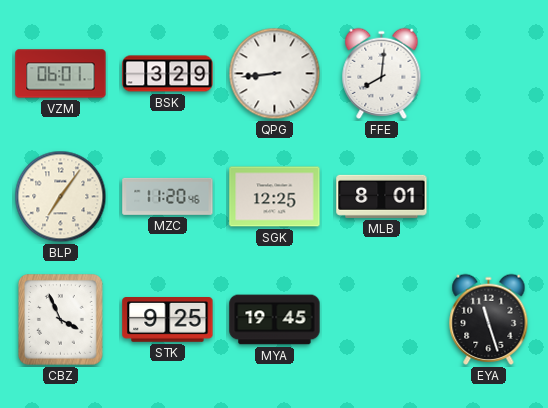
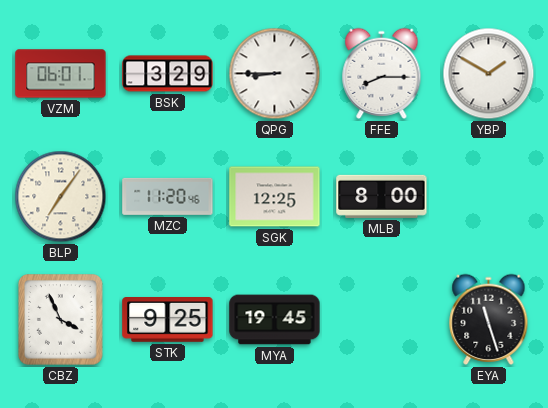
QPG: 8:44 -> 8:45 (275, 74)
FFE: 8:01 -> 8:15 (382, 73)
YBP: none -> 1:50 (489, 74)
MLB: 8:01 -> 8:00 (382, 196)
